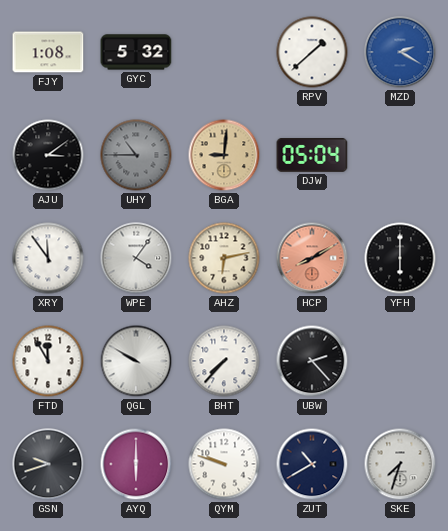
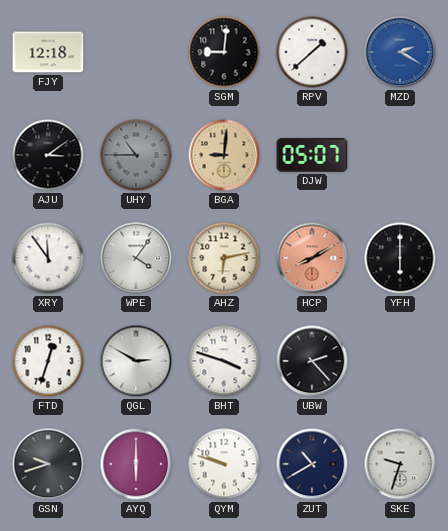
FJY: 1:08 -> 12:18 (48, 52)
GYC: 5:32 -> none (136, 52)
SGM: none -> 9:01 (224, 52)
DJW: 05:04 -> 05:07 (312, 156)
FTD: 11:55 -> 12:33 (48, 361)
QGL: 9:50 -> 2:50 (136, 361)
BHT: 7:37 -> 3:48 (224, 361)
SKE: 7:33 -> 9:33 (400, 464)
